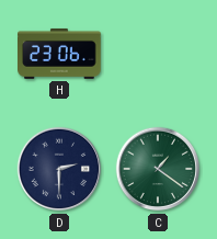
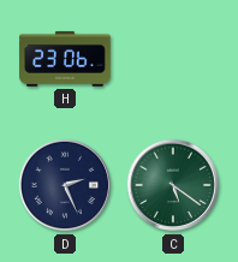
D: 2:30 -> 2:26 (65, 185)
C: 1:21 -> 5:21 (173, 185)
